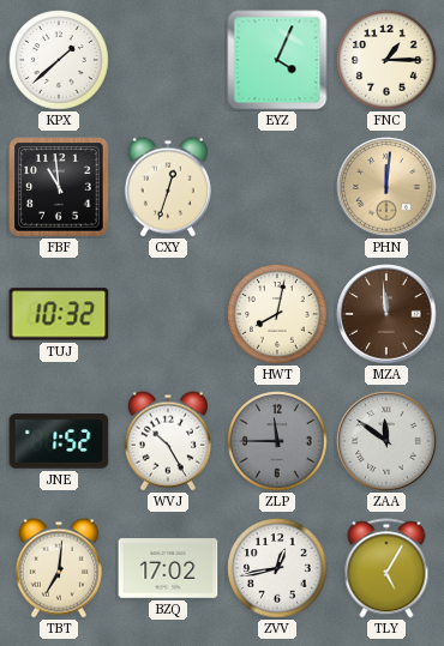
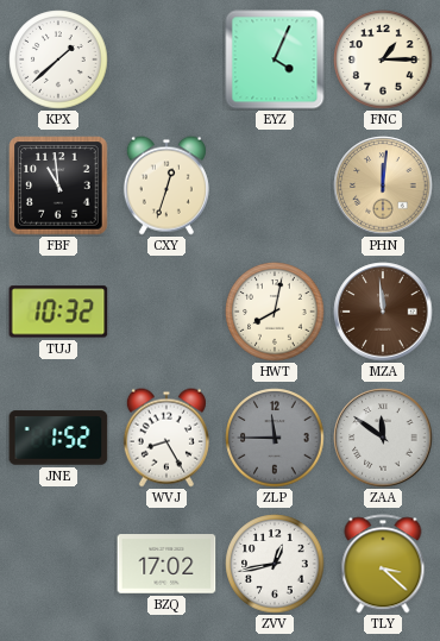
WVJ: 10:25 -> 8:25 (166, 438)
TBT: 7:01 -> none (59, 568)
TLY: 5:05 -> 3:22 (383, 564)
